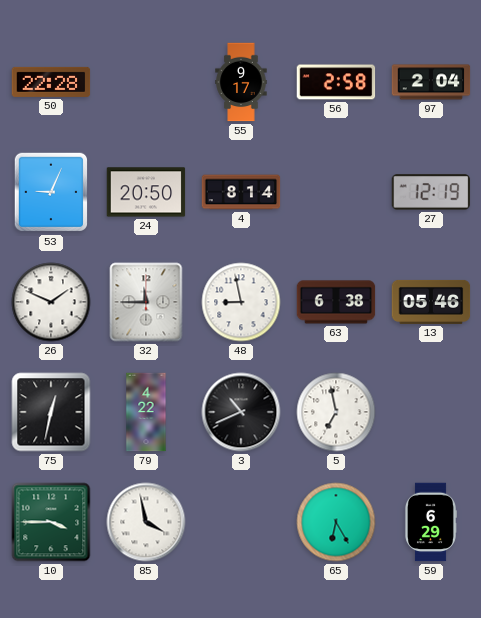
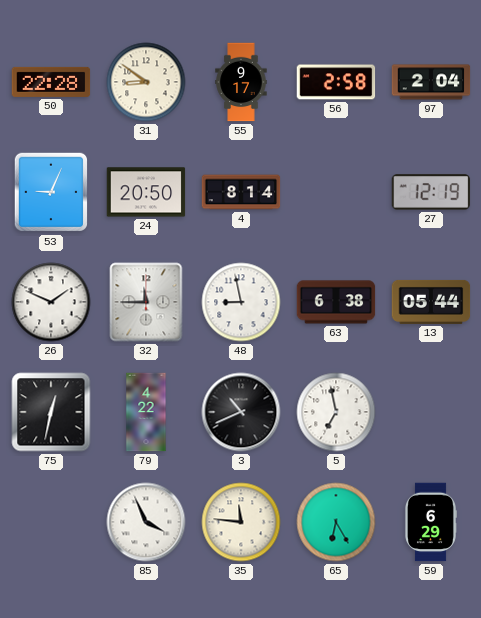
31: none -> 8:51 (146, 82)
13: 05:46 -> 05:44 (431, 302)
10: 3:45 -> none (51, 522)
85: 3:58 -> 3:56 (146, 522)
35: none -> 11:46 (241, 522)
